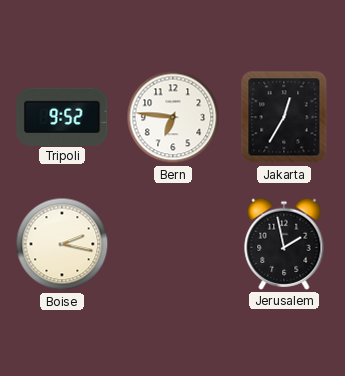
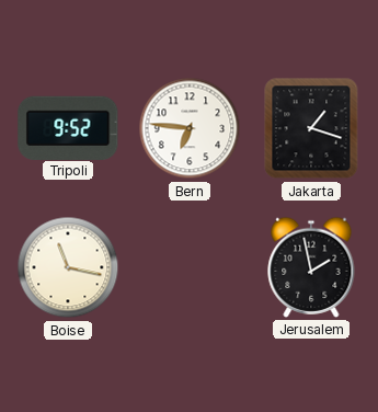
Jakarta: 12:35 -> 1:18 (311, 128)
Boise: 2:17 -> 11:17 (68, 267)
